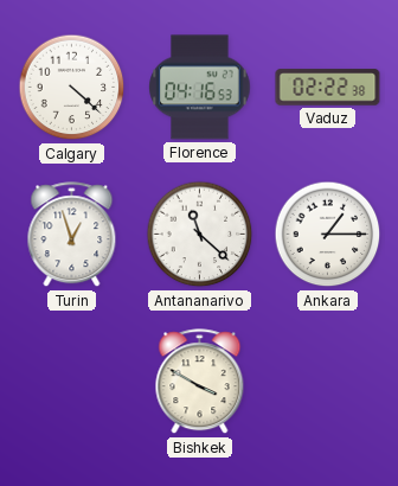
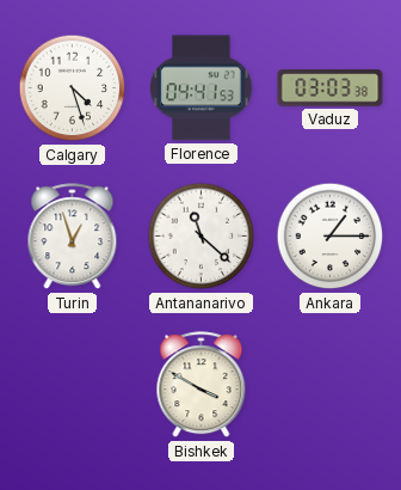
Calgary: 4:22 -> 4:27 (73, 88)
Florence: 04:16 -> 04:41 (202, 88)
Vaduz: 02:22 -> 03:03 (331, 88)
